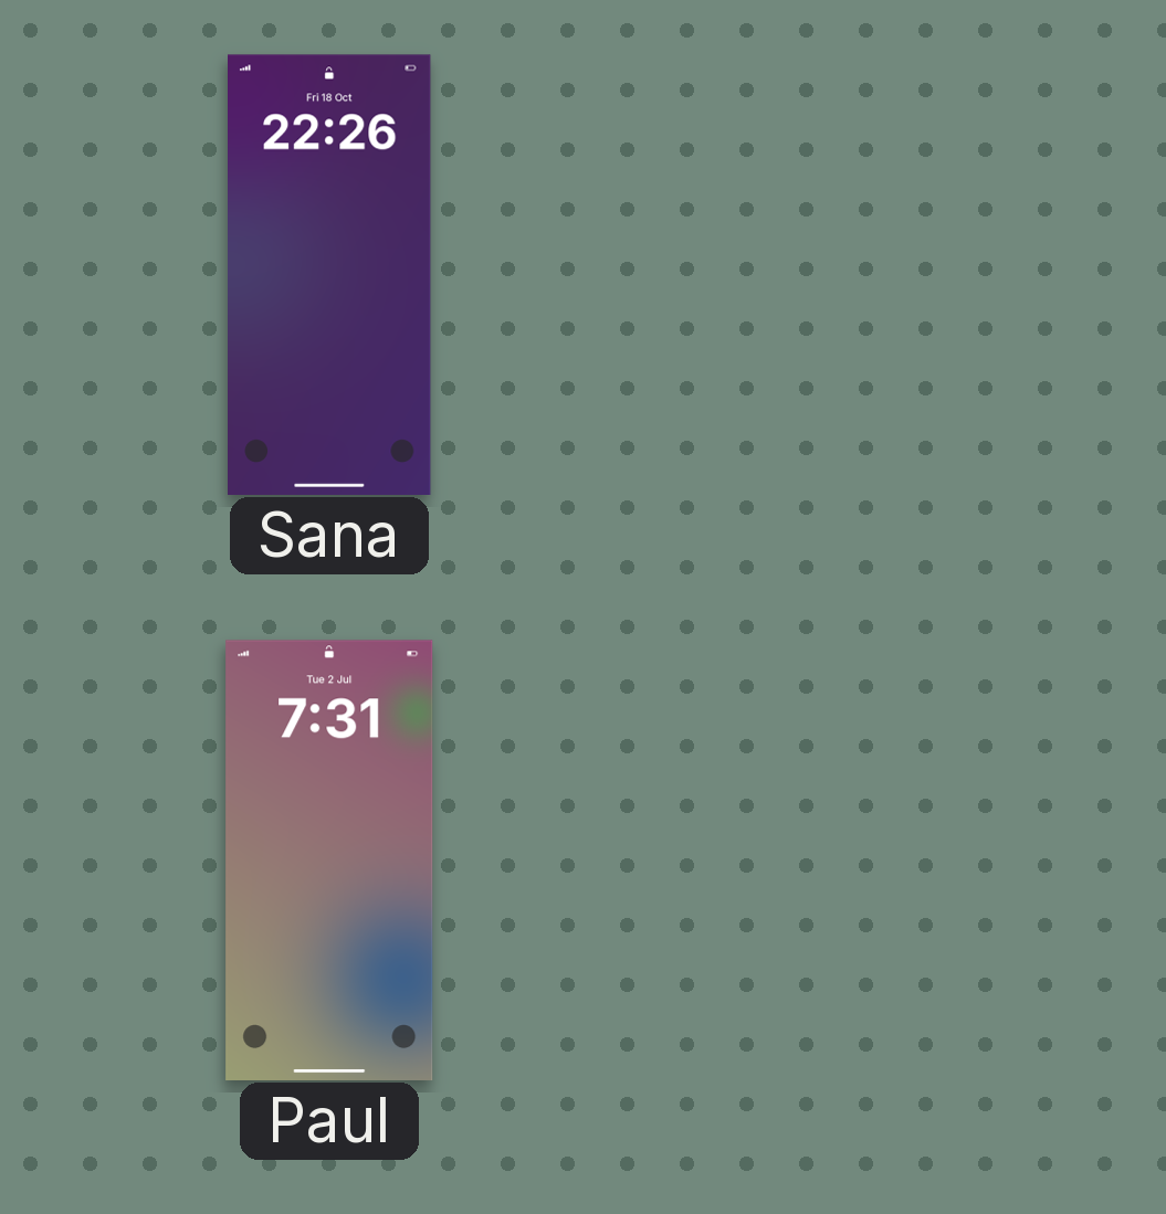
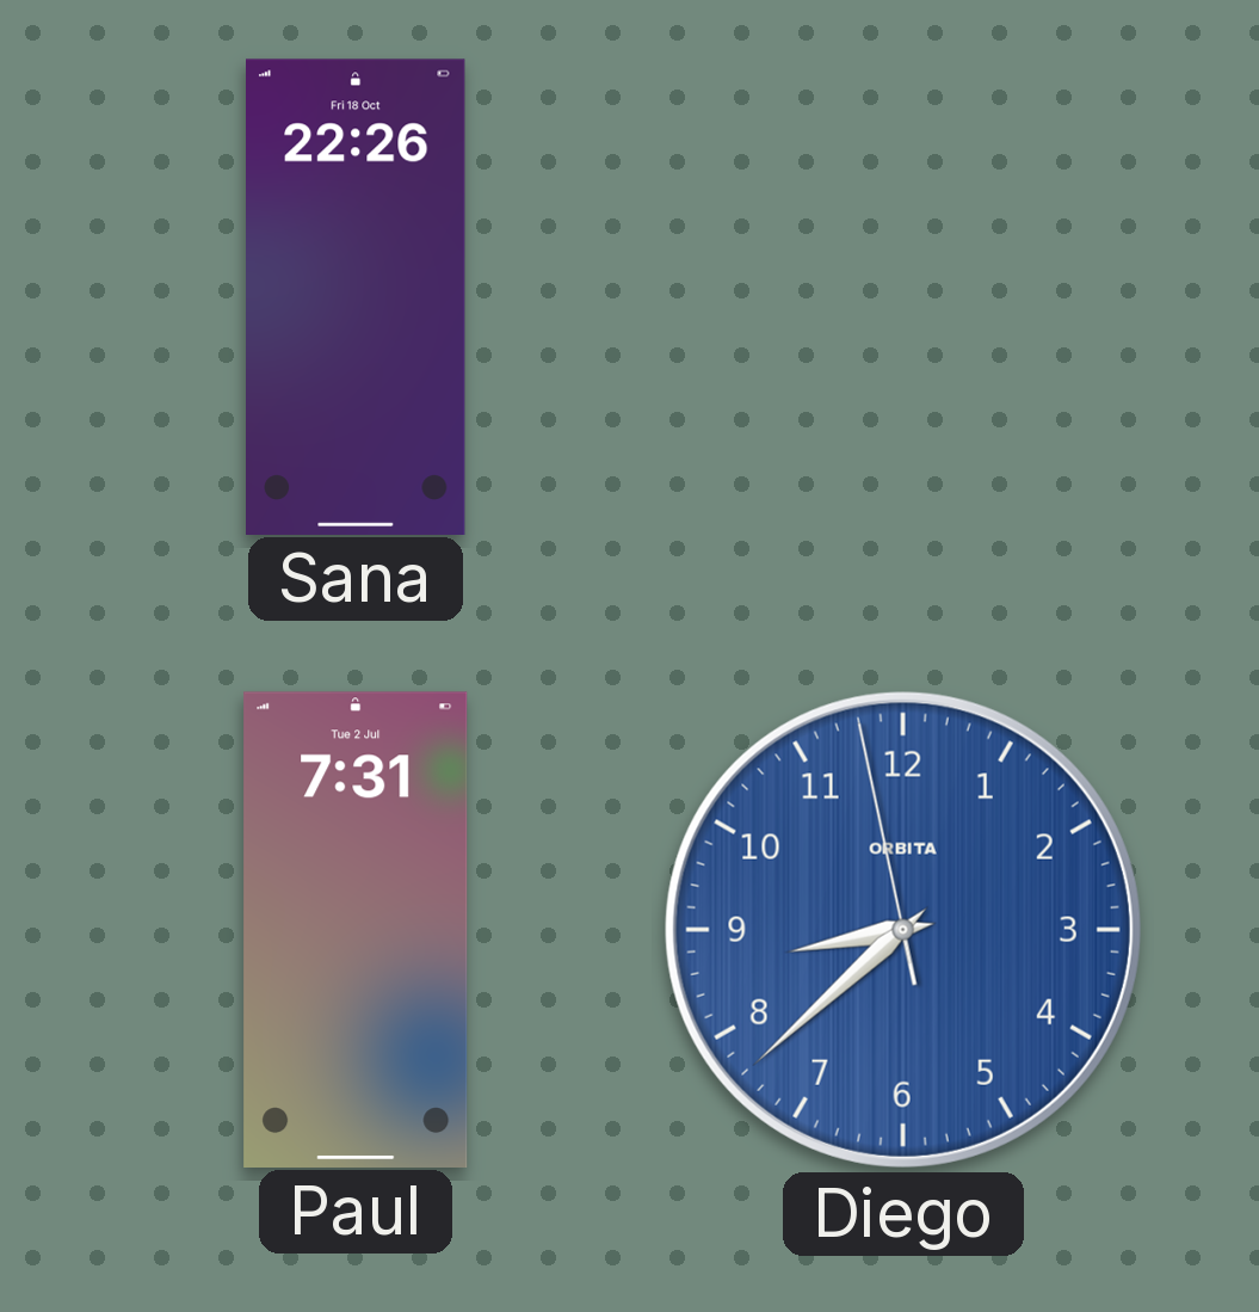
Diego: none -> 8:37 (903, 930)
